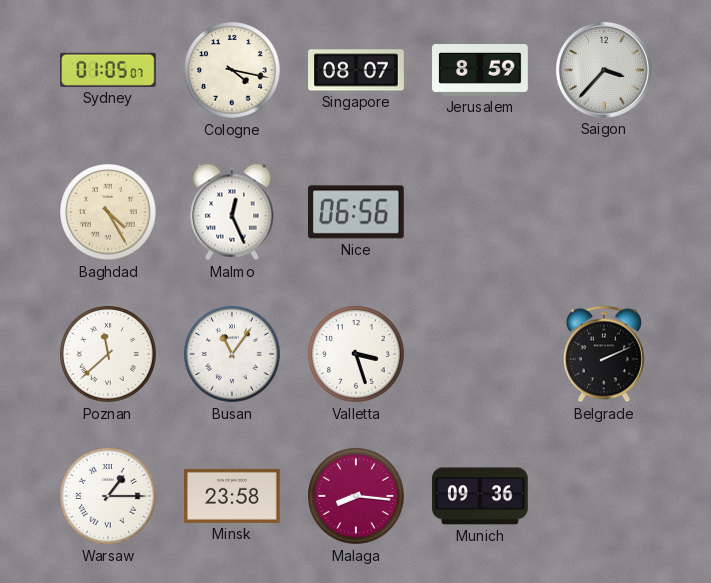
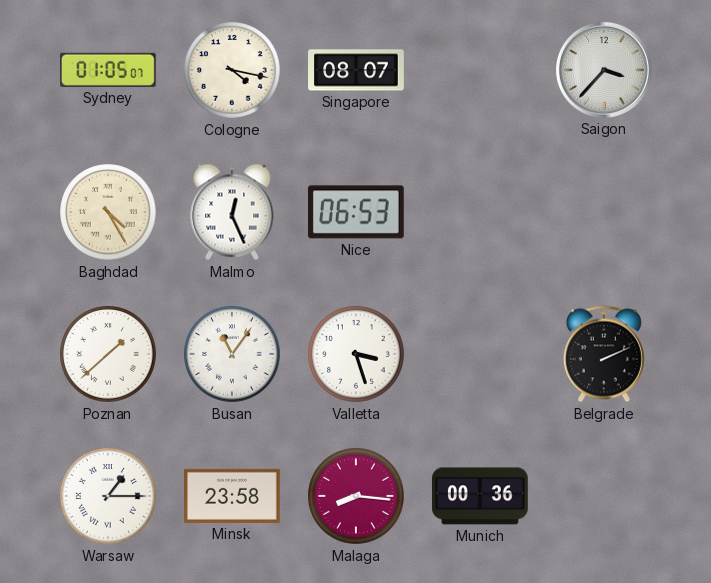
Jerusalem: 8:59 -> none (480, 71)
Nice: 06:56 -> 06:53 (356, 212)
Poznan: 11:38 -> 1:38 (108, 354)
Munich: 09:36 -> 00:36 (481, 496)
